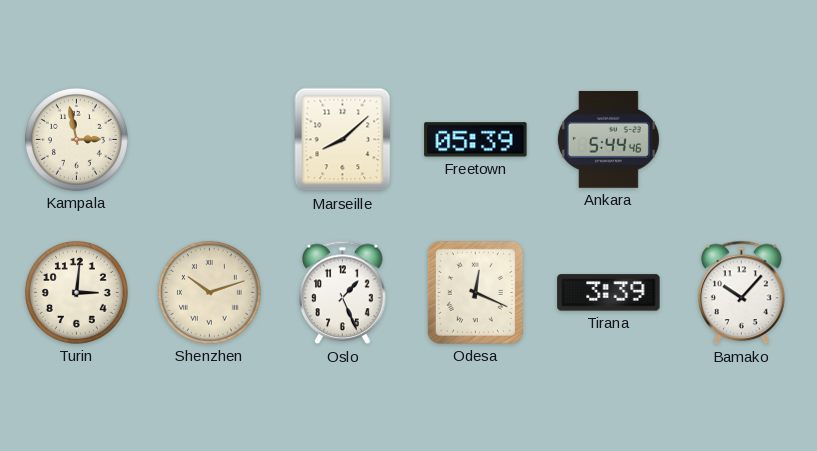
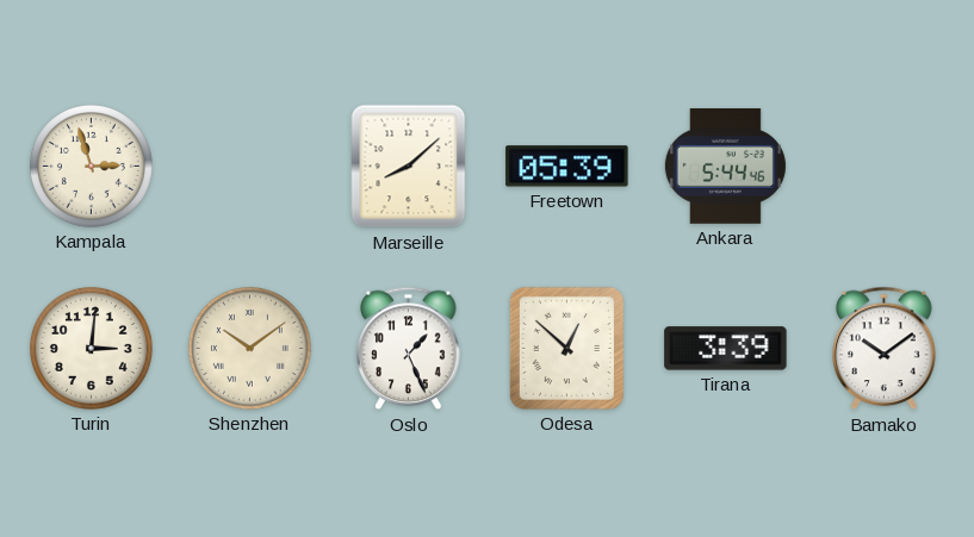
Kampala: 2:58 -> 2:57 (91, 166)
Shenzhen: 10:12 -> 10:09 (249, 348)
Odesa: 12:19 -> 12:52 (566, 348)
Bamako: 10:07 -> 10:09 (885, 349)
